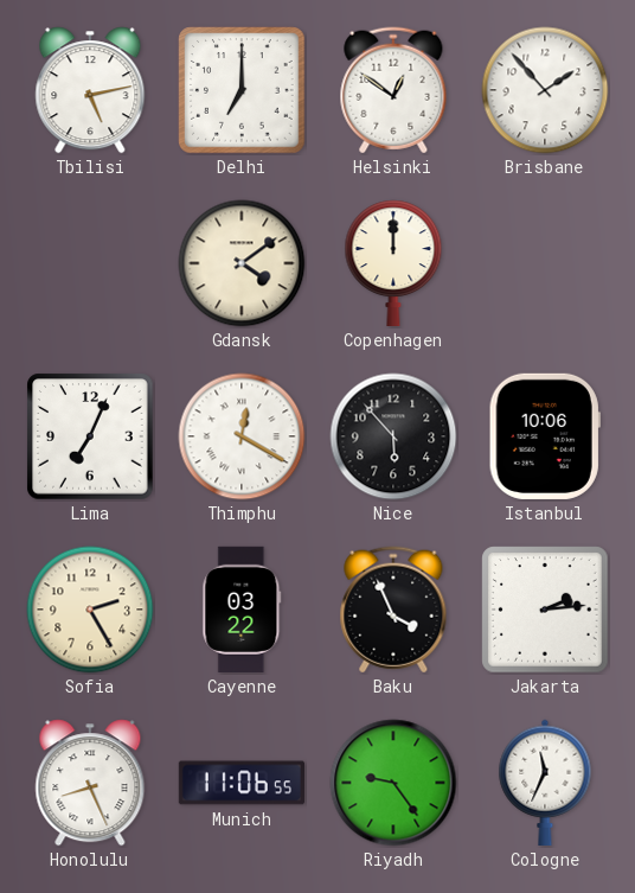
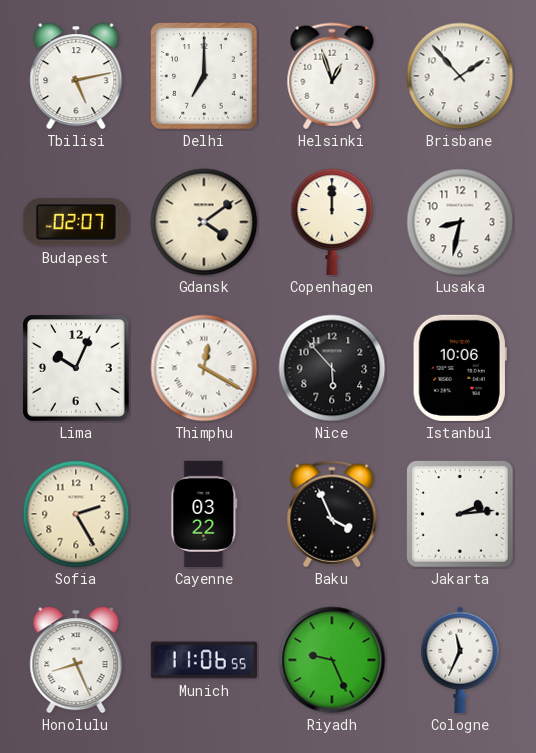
Helsinki: 12:51 -> 12:57 (332, 76)
Budapest: none -> 02:07 (76, 222)
Lusaka: none -> 8:32 (460, 222)
Lima: 7:04 -> 10:04 (76, 368)
Riyadh: 9:24 -> 9:26 (332, 660)
